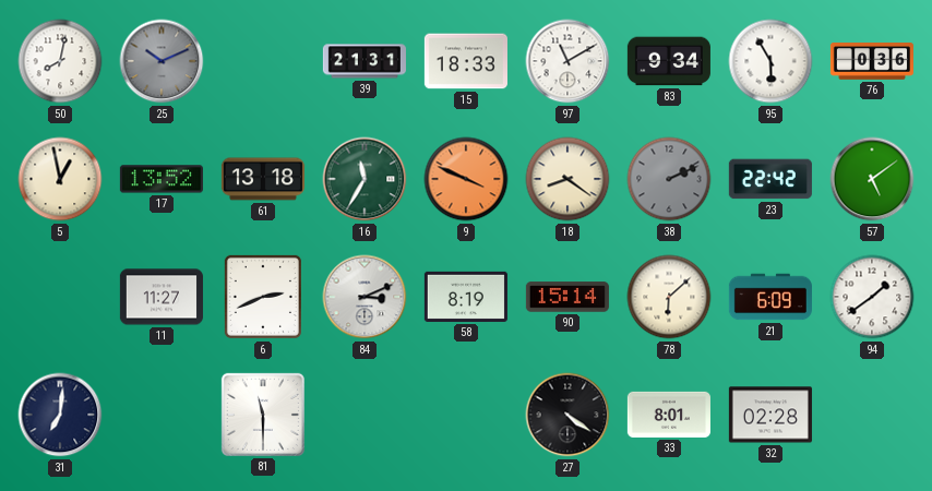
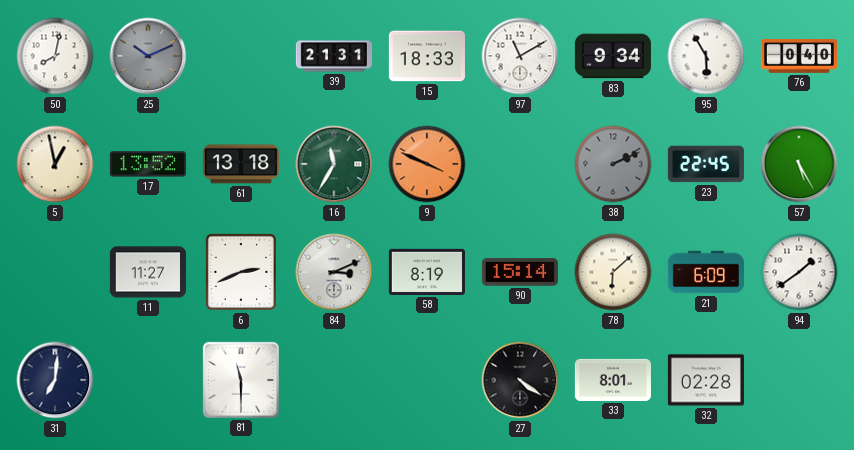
76: 0:36 -> 0:40 (799, 56)
18: 8:21 -> none (567, 179)
23: 22:42 -> 22:45 (706, 164)
57: 5:09 -> 5:25 (799, 164)
